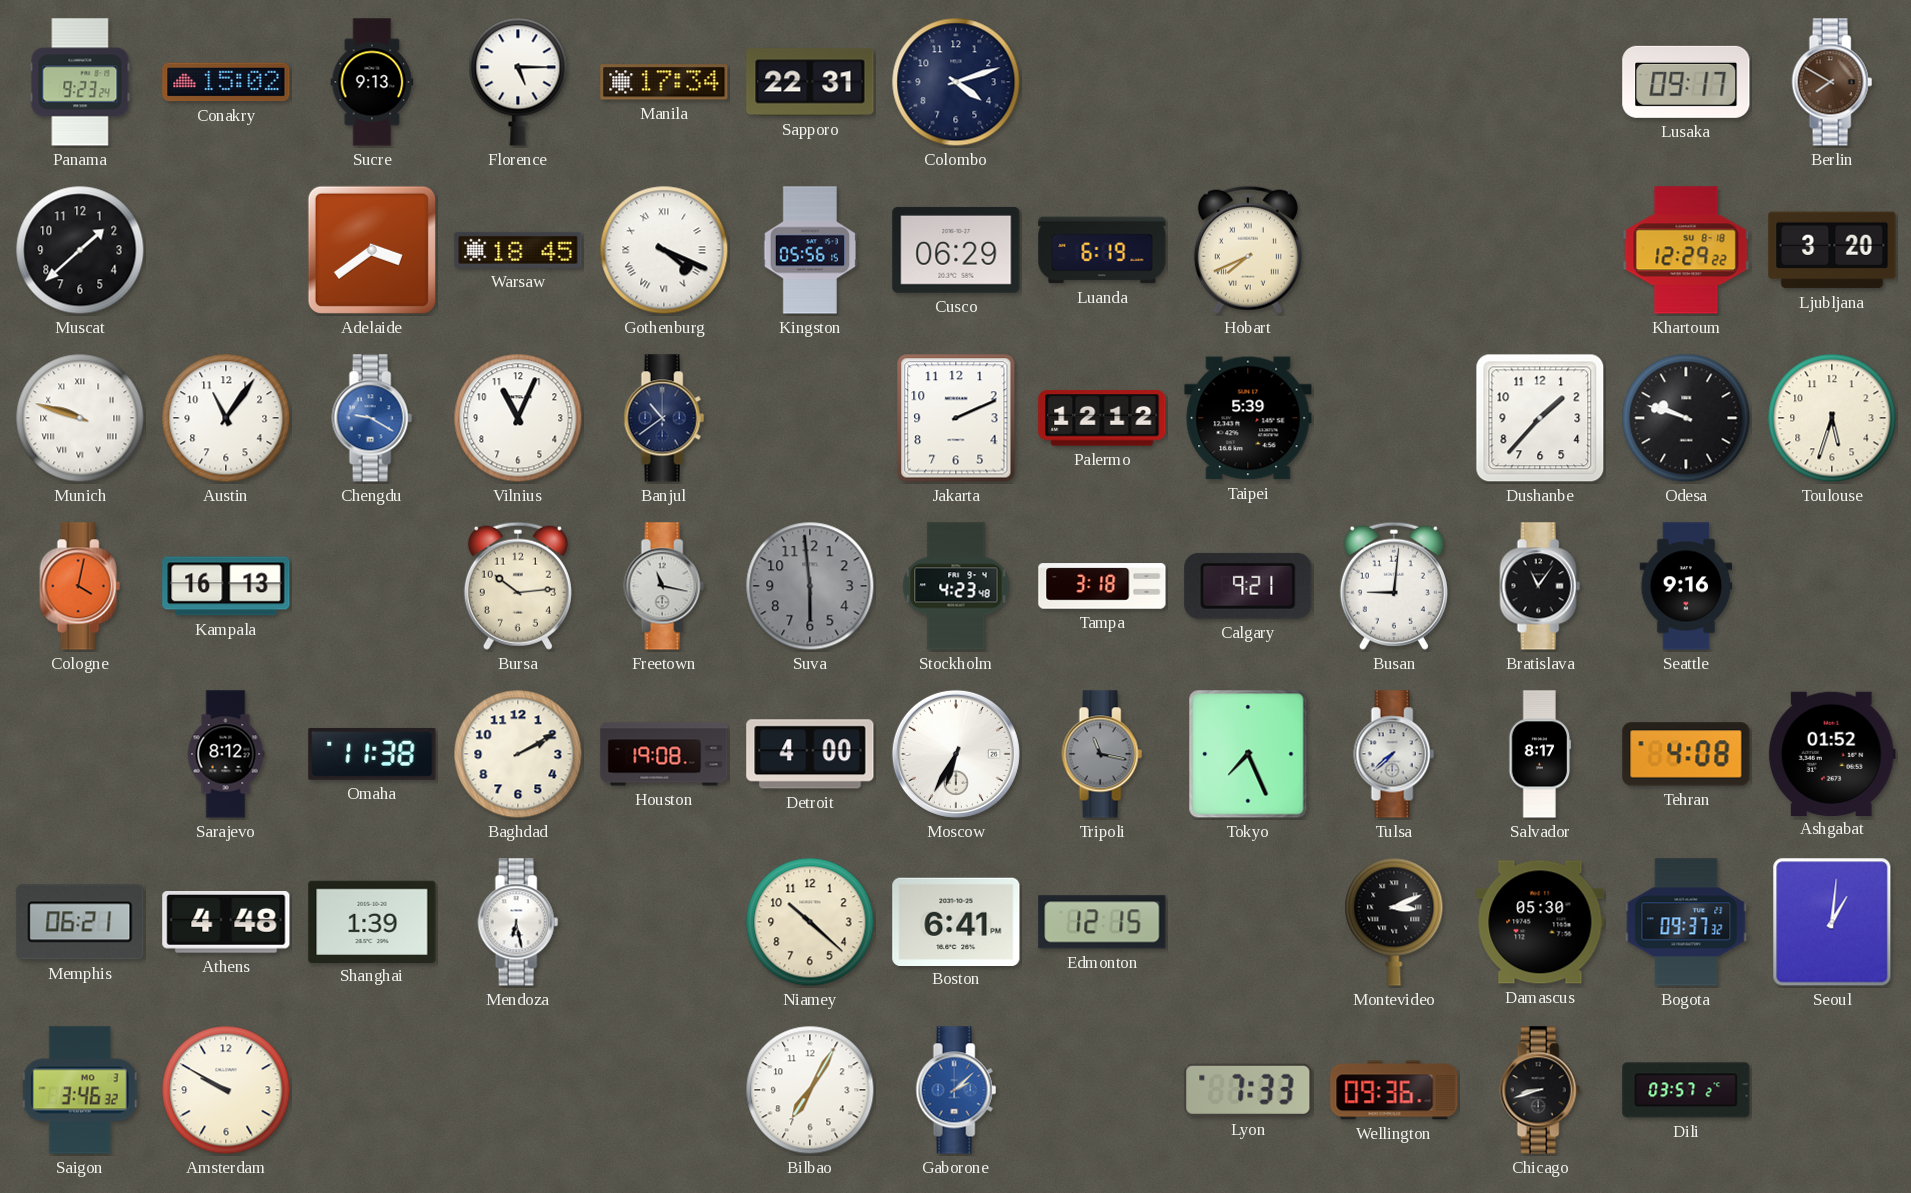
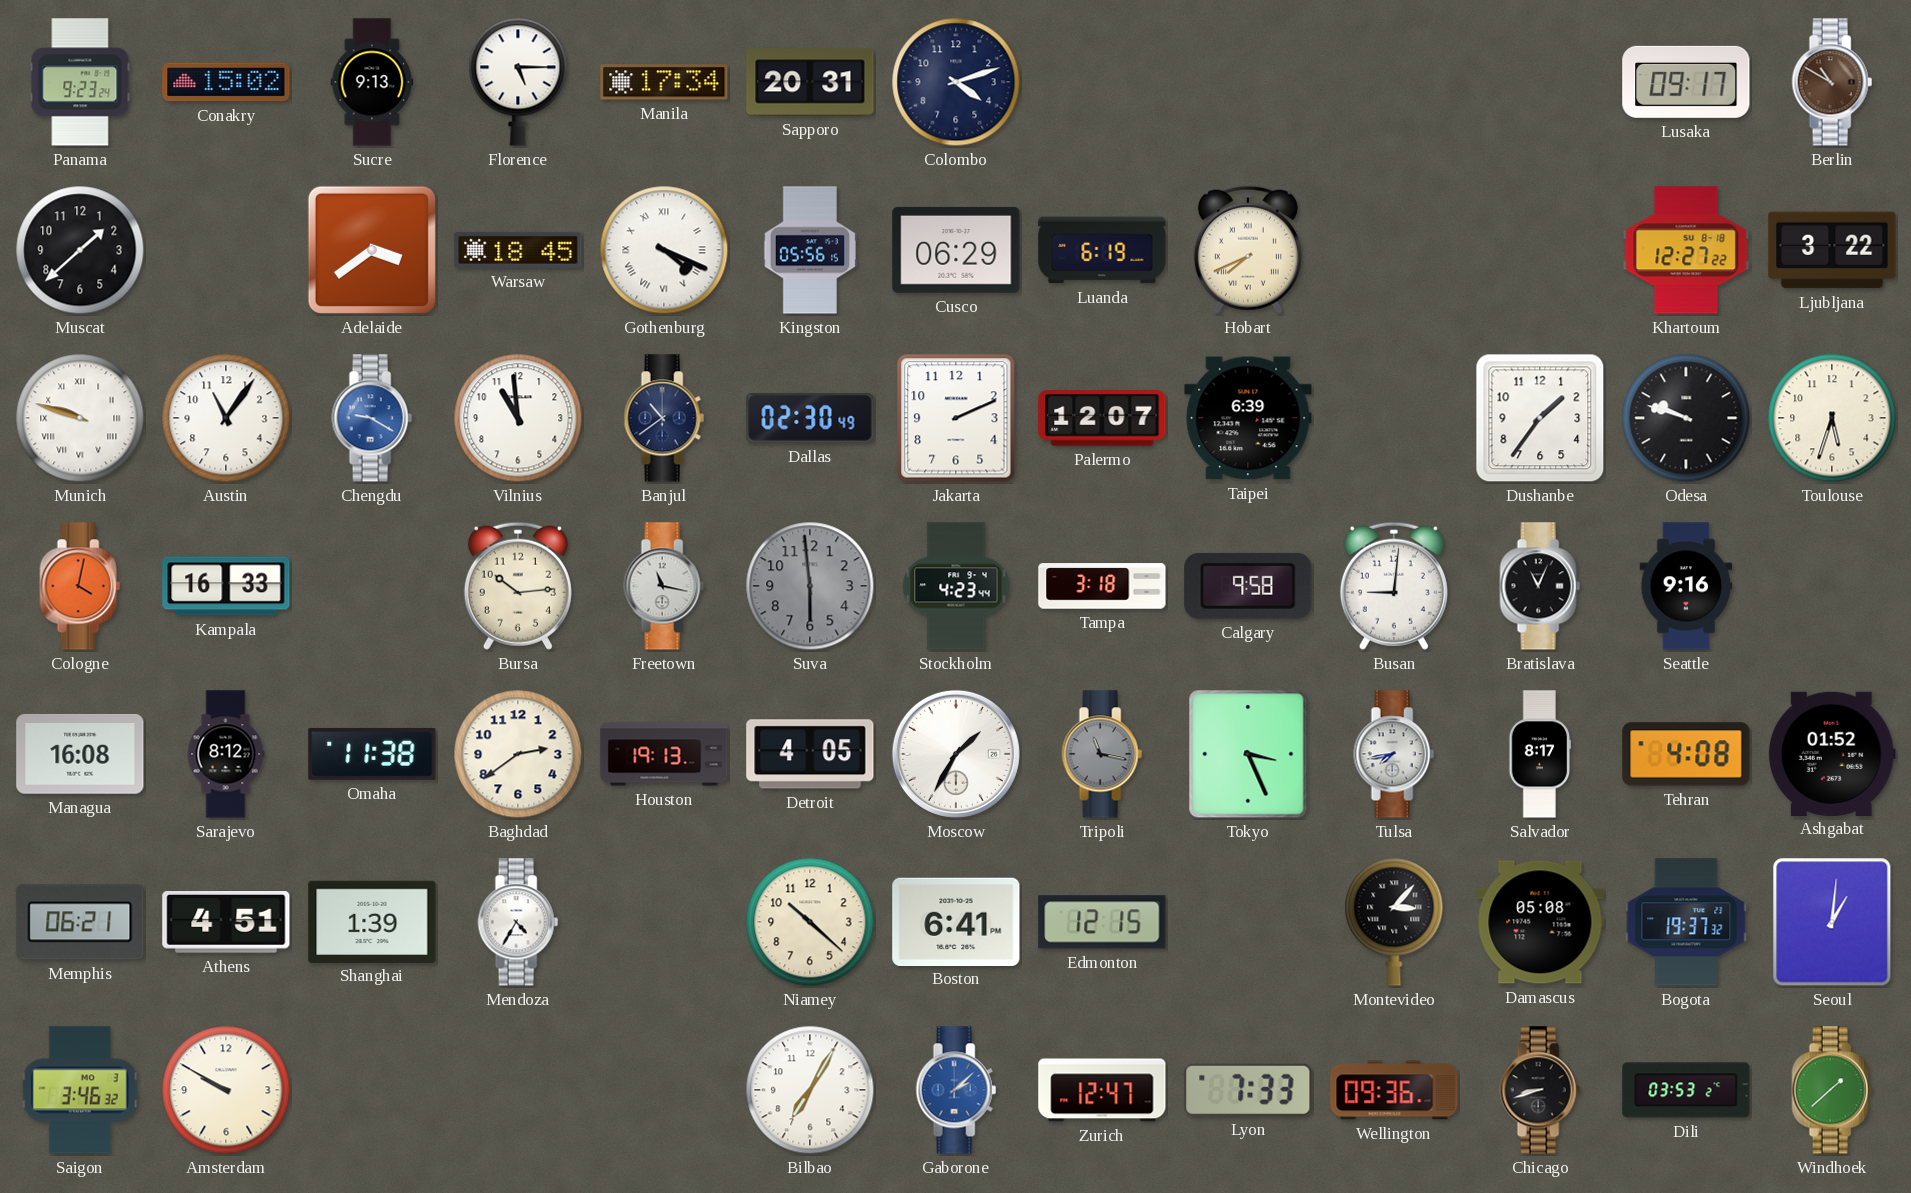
Sapporo: 22:31 -> 20:31 (810, 82)
Berlin: 7:50 -> 10:50 (1832, 82)
Khartoum: 12:29 -> 12:27 (1686, 250)
Ljubljana: 3:20 -> 3:22 (1832, 250)
Vilnius: 11:04 -> 10:59 (518, 418)
Dallas: none -> 02:30 (810, 419)
Palermo: 12:12 -> 12:07 (1102, 418)
Taipei: 5:39 -> 6:39 (1248, 418)
Dushanbe: 1:37 -> 1:36 (1540, 418)
Kampala: 16:13 -> 16:33 (226, 586)
Stockholm: 4:23:48 -> 4:23:44 (956, 586)
Calgary: 9:21 -> 9:58 (1248, 586)
Bratislava: 11:06 -> 11:04 (1540, 586)
Managua: none -> 16:08 (80, 754)
Baghdad: 2:10 -> 2:39 (518, 754)
Houston: 19:08 -> 19:13 (664, 754)
Detroit: 4:00 -> 4:05 (810, 754)
Moscow: 6:35 -> 1:35 (956, 754)
Tokyo: 7:26 -> 3:26 (1248, 754)
Tulsa: 7:38 -> 7:43 (1394, 754)
Athens: 4:48 -> 4:51 (226, 923)
Mendoza: 6:28 -> 4:35 (518, 922)
Montevideo: 3:11 -> 3:07 (1394, 922)
Damascus: 05:30 -> 05:08 (1540, 922)
Bogota: 09:37 -> 19:37 (1686, 922)
Zurich: none -> 12:47 (1102, 1090)
Dili: 03:57 -> 03:53 (1686, 1090)
Windhoek: none -> 1:38 (1832, 1090)
